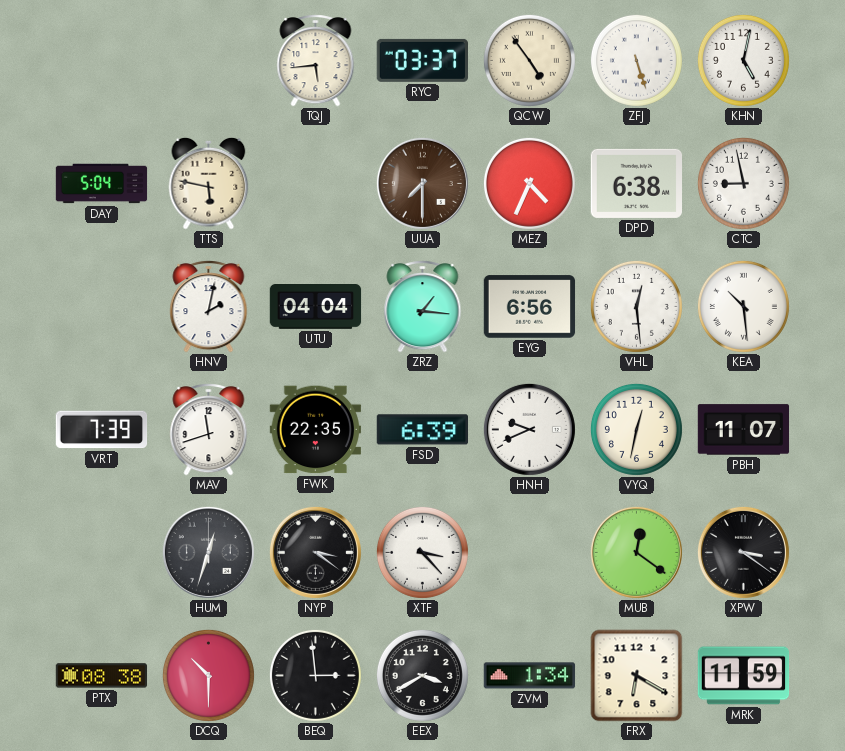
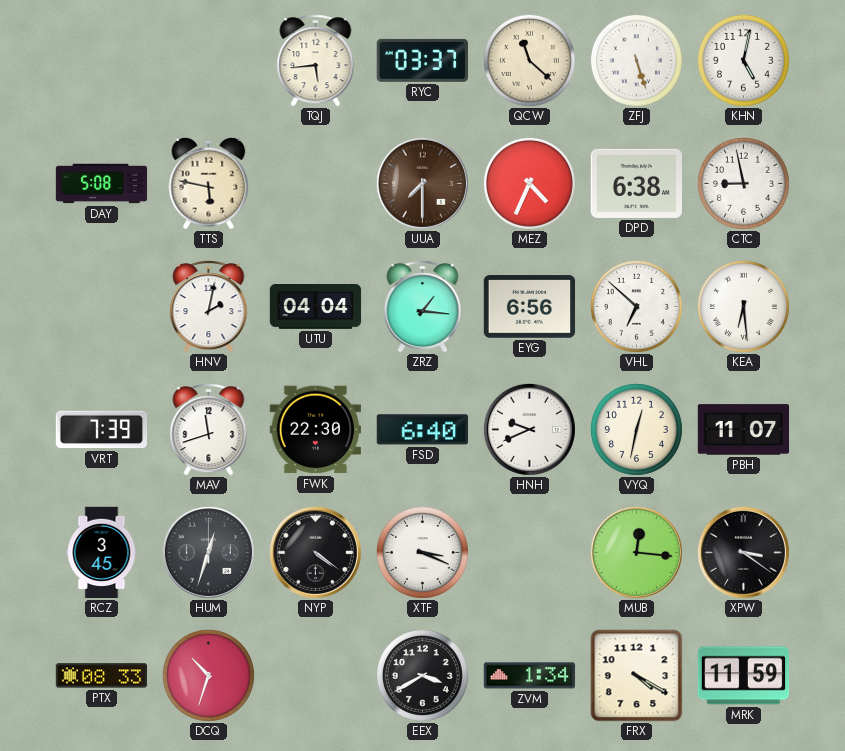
QCW: 4:54 -> 11:22 (529, 60)
DAY: 5:04 -> 5:08 (102, 184)
VHL: 12:29 -> 6:52 (636, 306)
KEA: 10:29 -> 6:29 (743, 306)
FWK: 22:35 -> 22:30 (315, 430)
FSD: 6:39 -> 6:40 (422, 430)
RCZ: none -> 3:45 (102, 553)
NYP: 3:21 -> 4:21 (315, 552)
XTF: 3:23 -> 3:19 (422, 552)
MUB: 12:21 -> 12:16 (636, 552)
PTX: 08:38 -> 08:33 (102, 676)
DCQ: 10:30 -> 10:33 (208, 675)
BEQ: 2:59 -> none (315, 675)
FRX: 6:20 -> 4:20 (637, 676)
